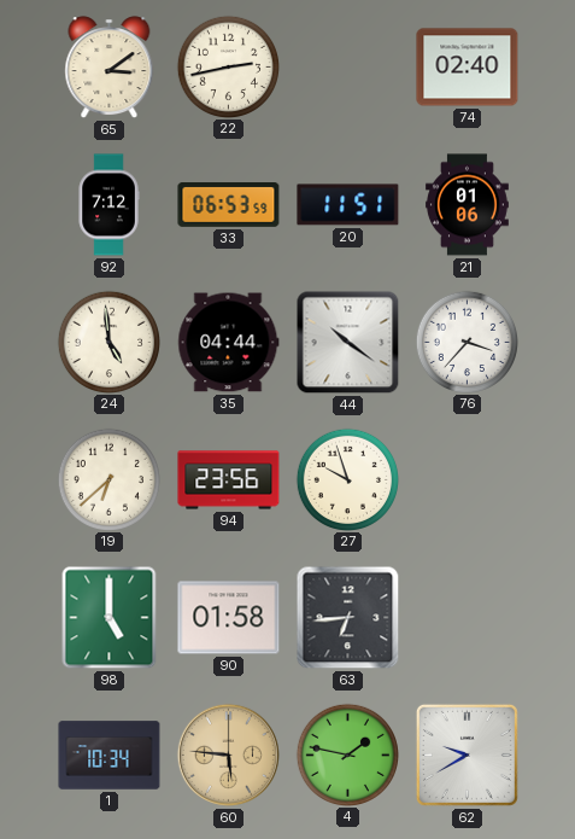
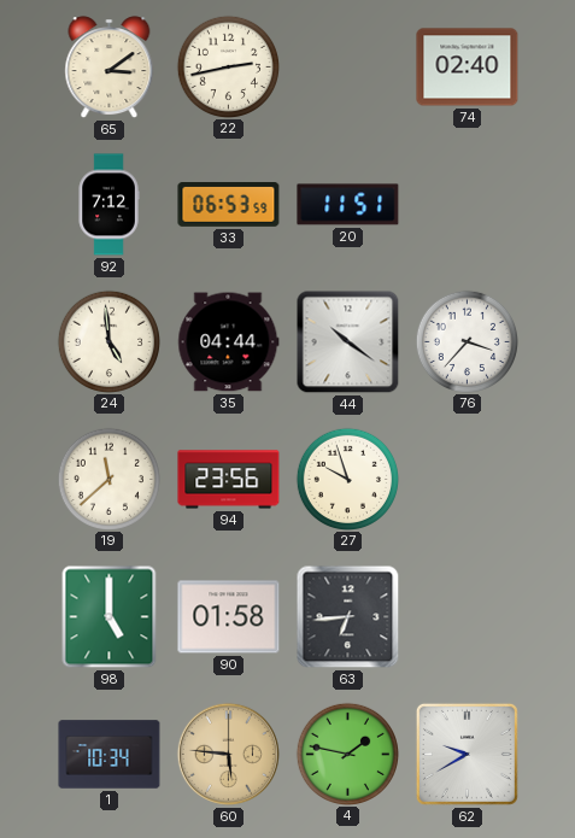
21: 01:06 -> none (468, 205)
19: 6:38 -> 11:38 (108, 479)
